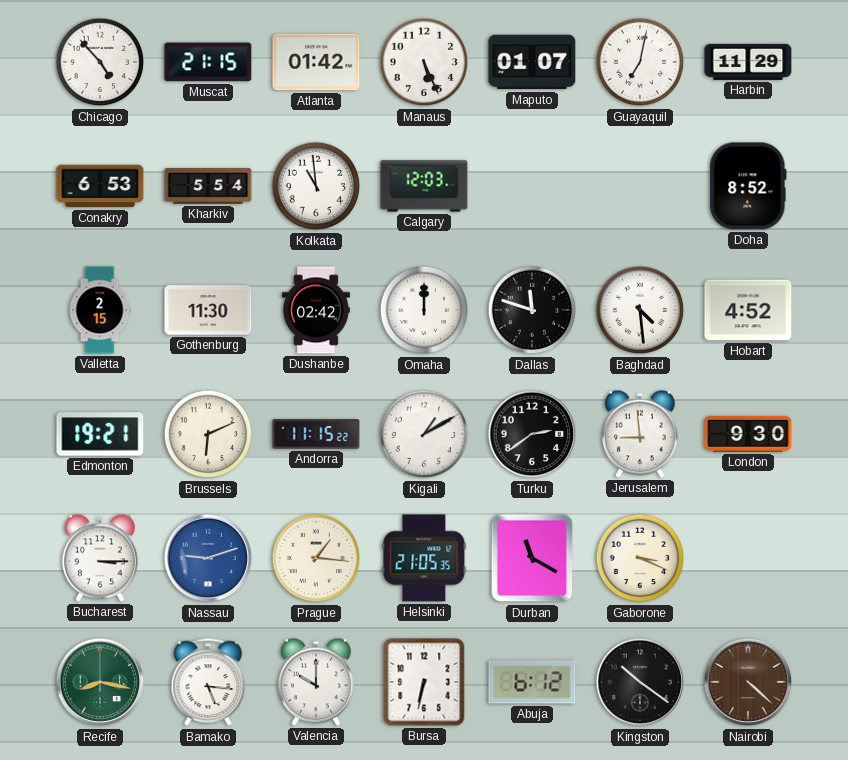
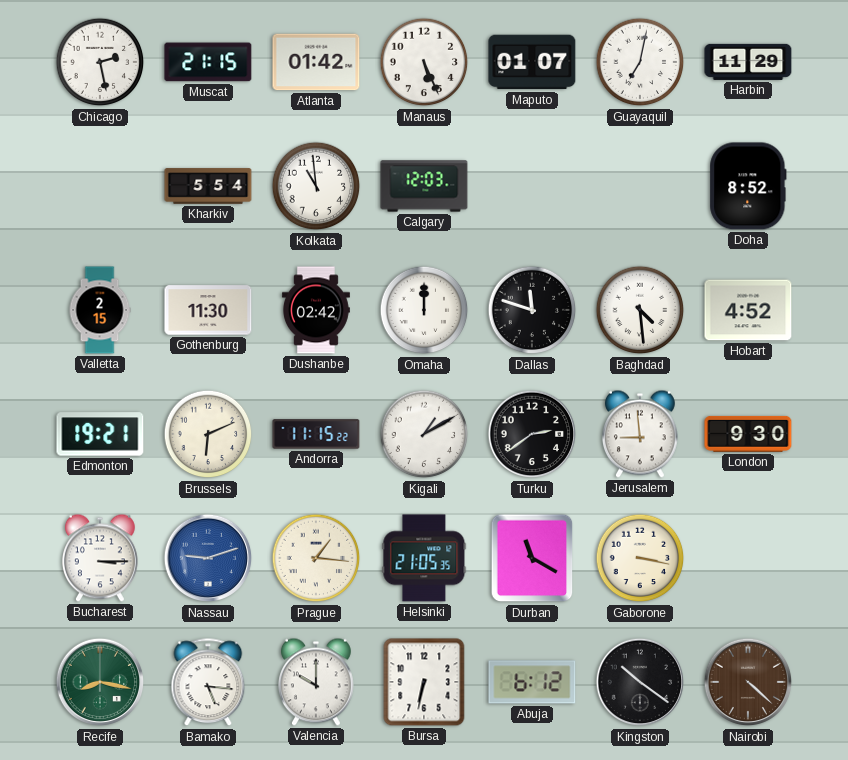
Chicago: 4:53 -> 2:28 (100, 62)
Conakry: 6:53 -> none (100, 186)
Gaborone: 3:19 -> 3:17 (640, 558)
